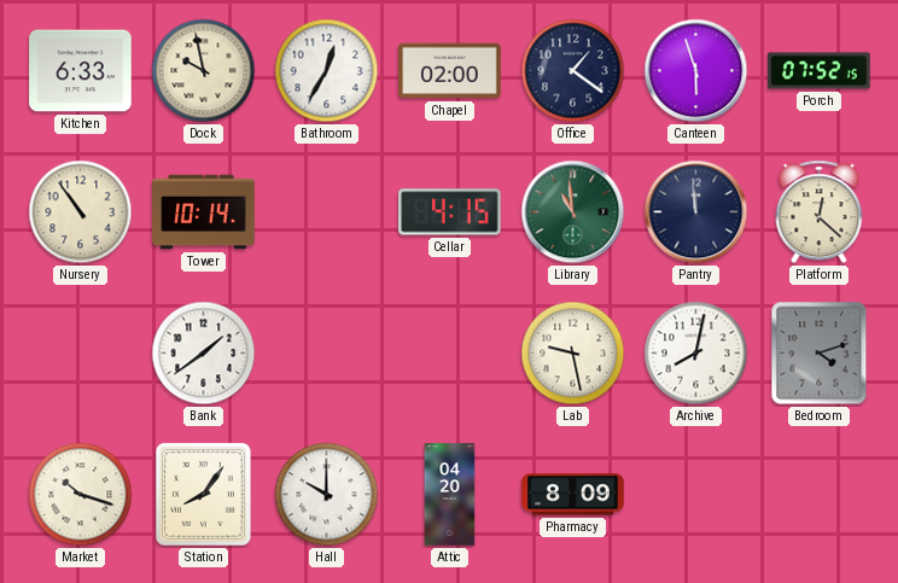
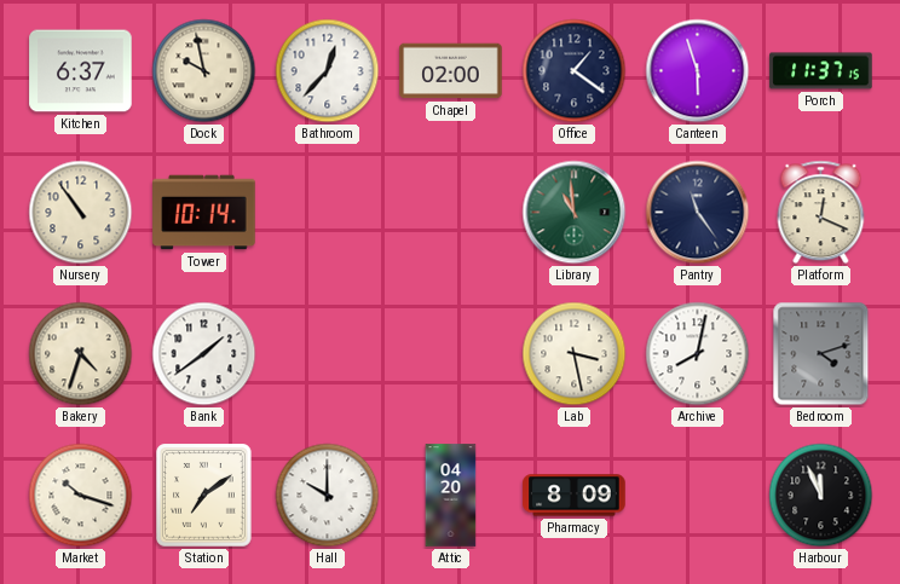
Kitchen: 6:33 -> 6:37 (81, 71)
Bathroom: 12:35 -> 12:37 (328, 71)
Porch: 07:52 -> 11:37 (821, 71)
Cellar: 4:15 -> none (450, 212)
Pantry: 11:59 -> 11:24 (698, 213)
Platform: 12:22 -> 12:19 (821, 213)
Bakery: none -> 4:33 (81, 354)
Lab: 9:28 -> 3:28 (575, 354)
Station: 8:06 -> 7:09 (204, 496)
Harbour: none -> 11:56 (821, 496)
